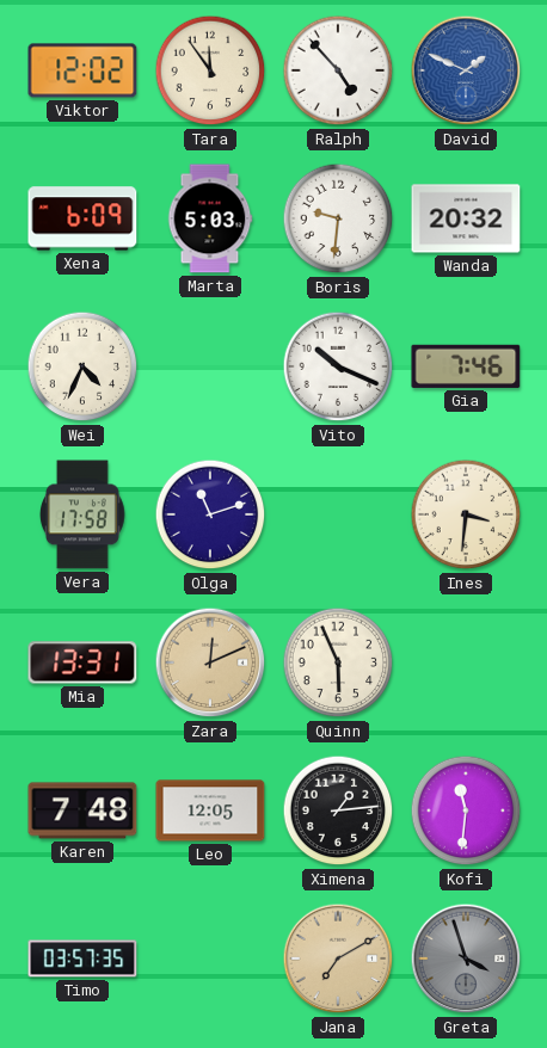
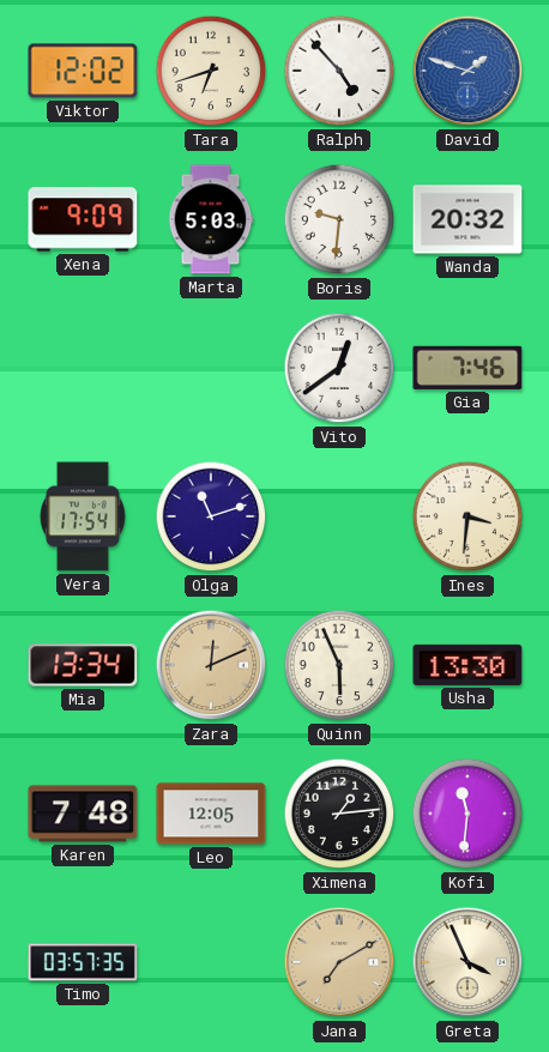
Tara: 11:54 -> 6:42 (211, 71)
David: 1:49 -> 1:48 (467, 71)
Xena: 6:09 -> 9:09 (83, 219)
Wei: 4:34 -> none (82, 366)
Vito: 10:19 -> 12:39 (339, 368)
Vera: 17:58 -> 17:54 (83, 516)
Mia: 13:31 -> 13:34 (83, 665)
Usha: none -> 13:30 (467, 665)
Greta: 3:57 -> 3:56 (467, 962)
Greta dial: grey -> cream (467, 962)
